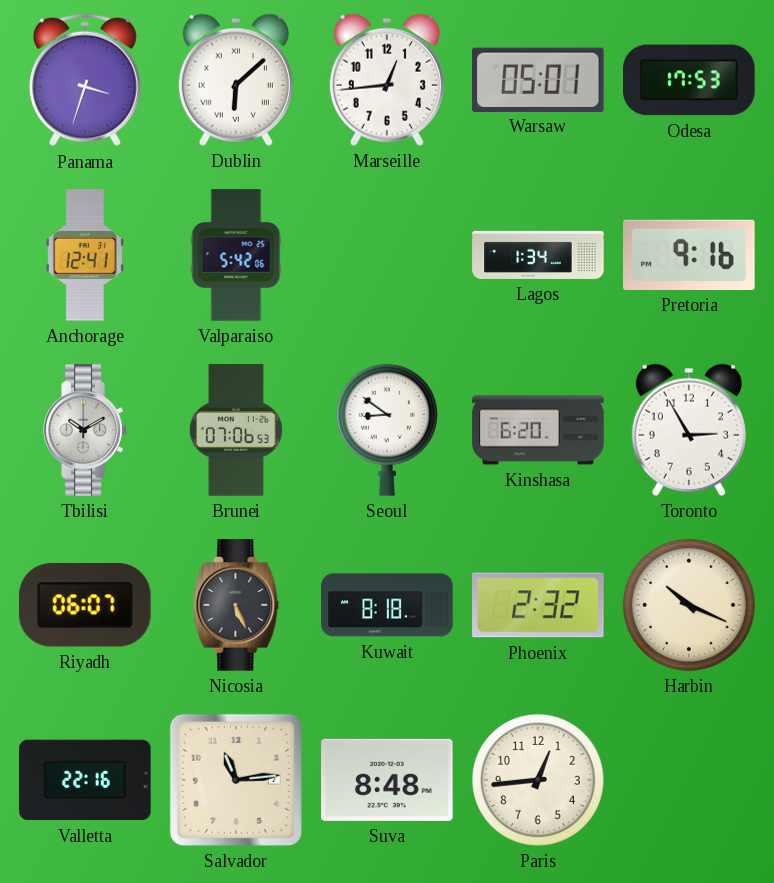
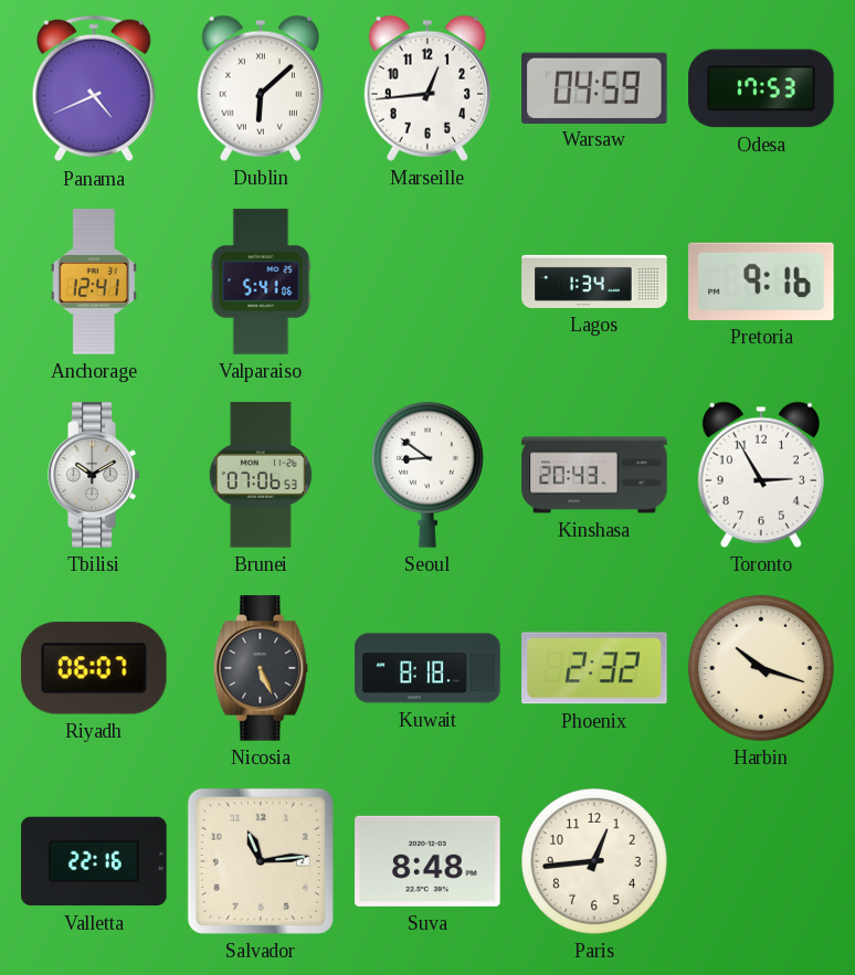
Panama: 3:33 -> 4:41 (94, 88)
Warsaw: 05:01 -> 04:59 (594, 87)
Valparaiso: 5:42 -> 5:41 (261, 282)
Kinshasa: 6:20 -> 20:43 (594, 475)
Harbin: 10:19 -> 10:18 (761, 668)
